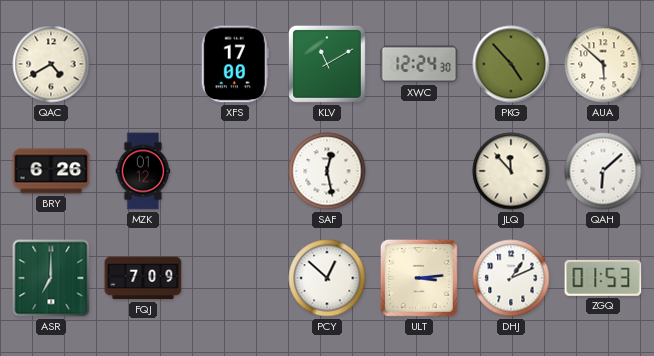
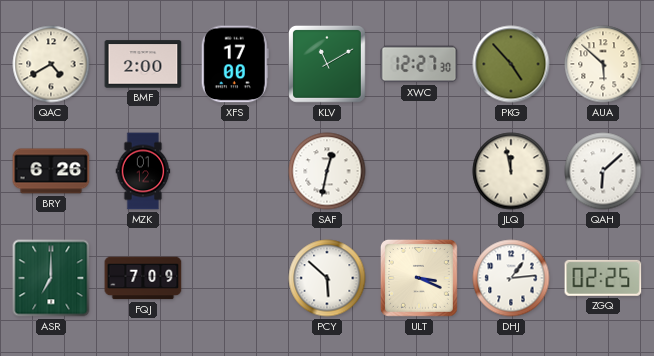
BMF: none -> 2:00 (143, 64)
XWC: 12:24 -> 12:27 (419, 64)
SAF: 12:28 -> 12:32 (327, 171)
JLQ: 11:53 -> 11:58 (511, 171)
PCY: 12:52 -> 5:52 (327, 278)
ULT: 3:14 -> 3:19 (419, 278)
DHJ: 1:11 -> 1:14 (511, 278)
ZGQ: 01:53 -> 02:25 (603, 278)
